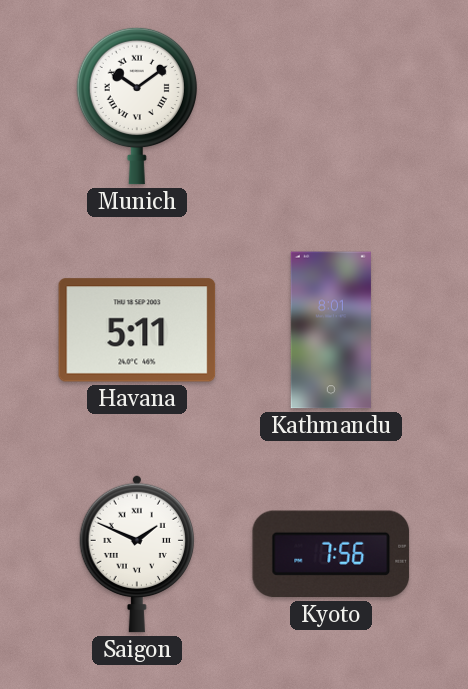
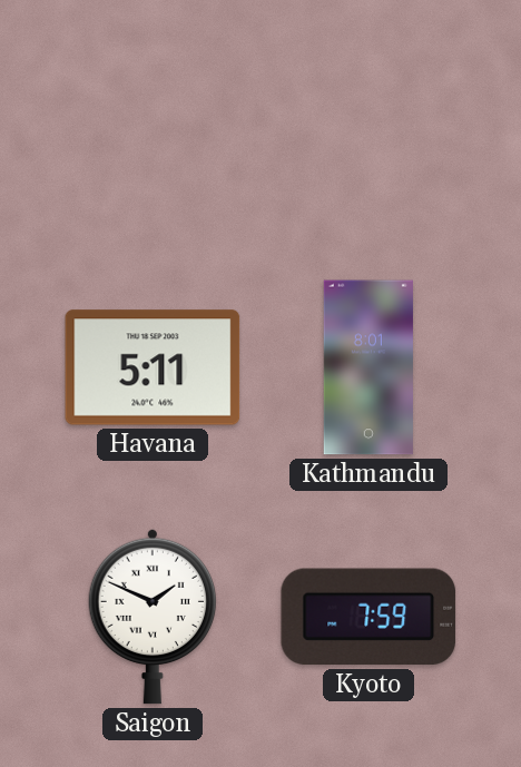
Munich: 10:09 -> none (137, 106)
Kyoto: 7:56 -> 7:59 (368, 617)
